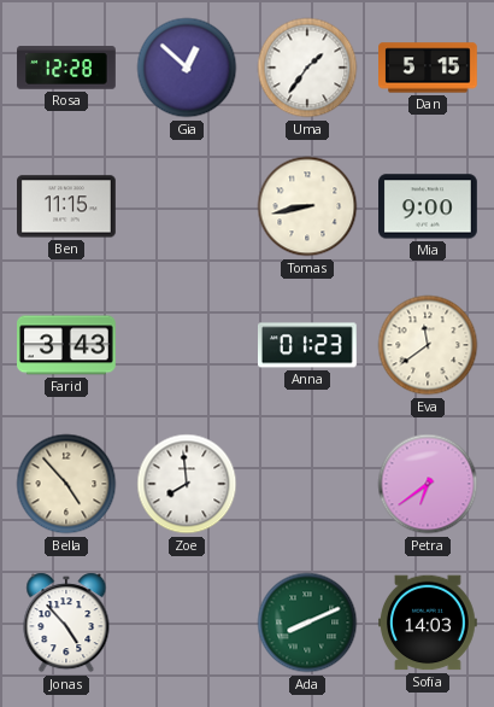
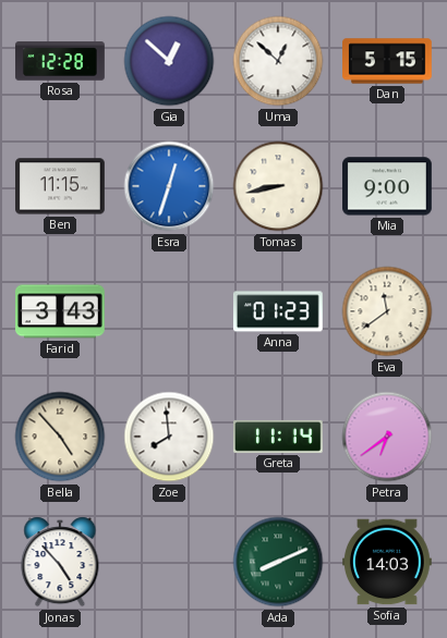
Uma: 1:36 -> 12:52 (278, 61)
Esra: none -> 12:33 (169, 186)
Greta: none -> 11:14 (278, 437)
